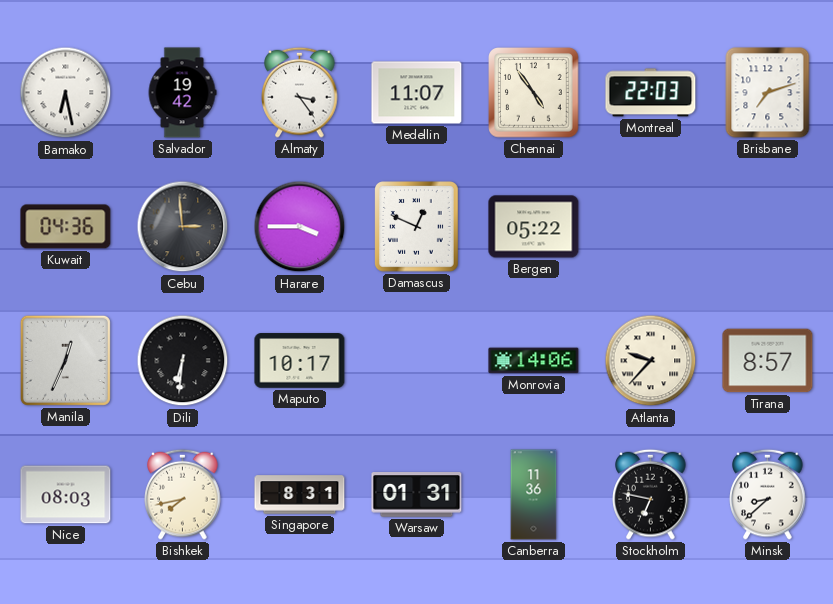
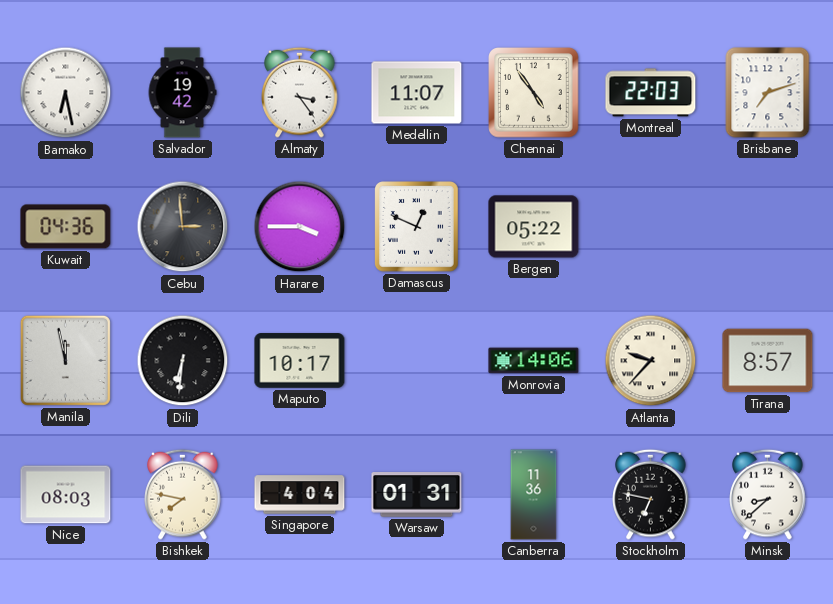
Manila: 12:34 -> 11:58 (65, 360)
Bishkek: 7:43 -> 7:47 (183, 494)
Singapore: 8:31 -> 4:04 (300, 495)
